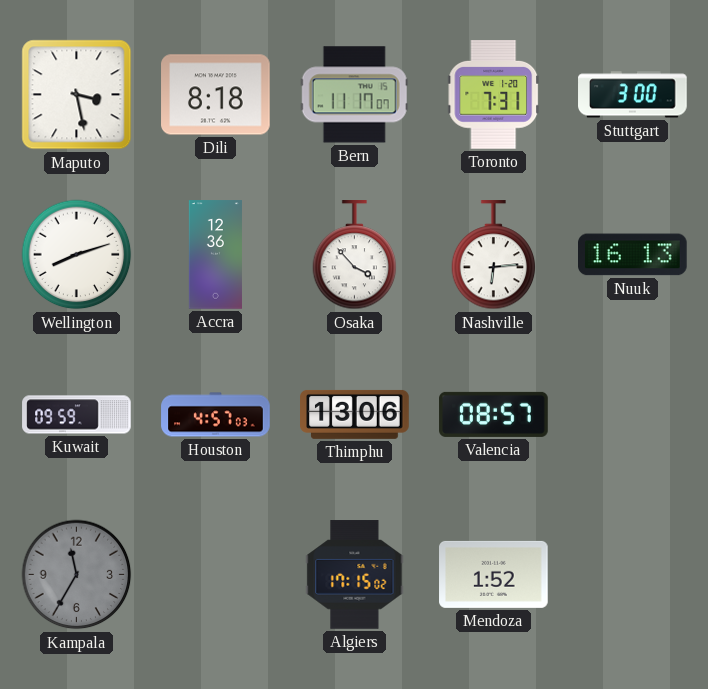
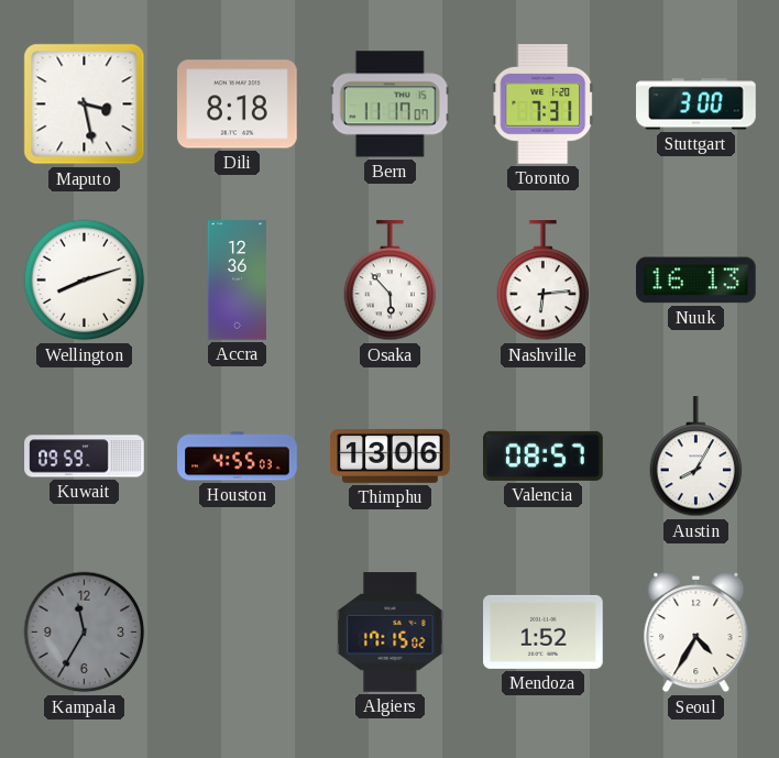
Osaka: 3:53 -> 5:53 (391, 281)
Houston: 4:57 -> 4:55 (238, 457)
Austin: none -> 8:05 (696, 457)
Seoul: none -> 4:35 (696, 633)
